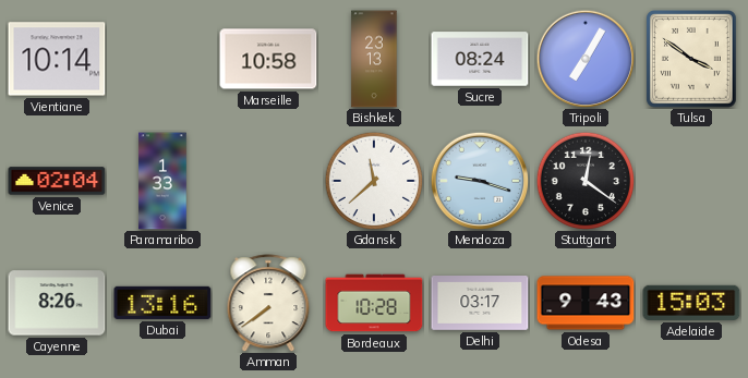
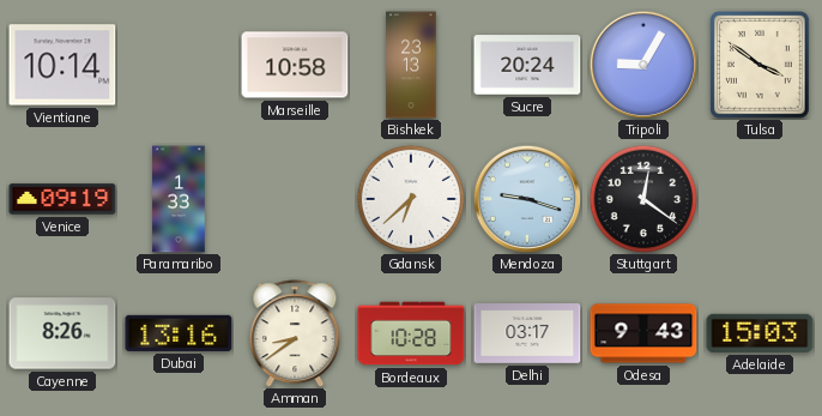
Sucre: 08:24 -> 20:24 (527, 65)
Tripoli: 7:05 -> 9:05 (643, 65)
Venice: 02:04 -> 09:19 (62, 199)
Gdansk: 11:38 -> 6:38 (411, 199)
Amman: 7:39 -> 8:39 (295, 333)
